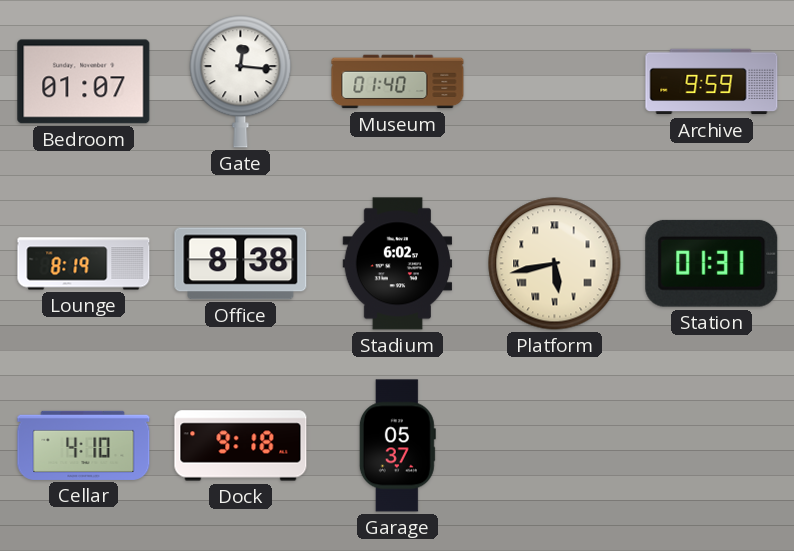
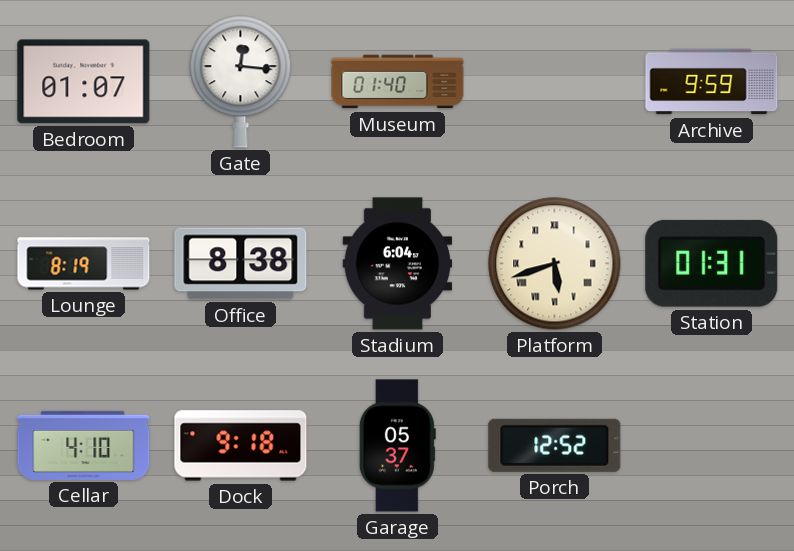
Stadium: 6:02 -> 6:04 (398, 264)
Platform: 5:43 -> 5:42 (555, 264)
Porch: none -> 12:52 (555, 445)
